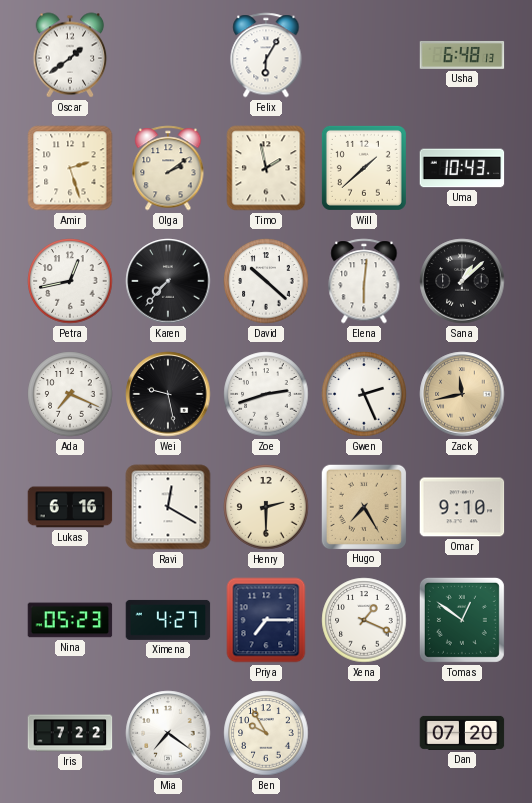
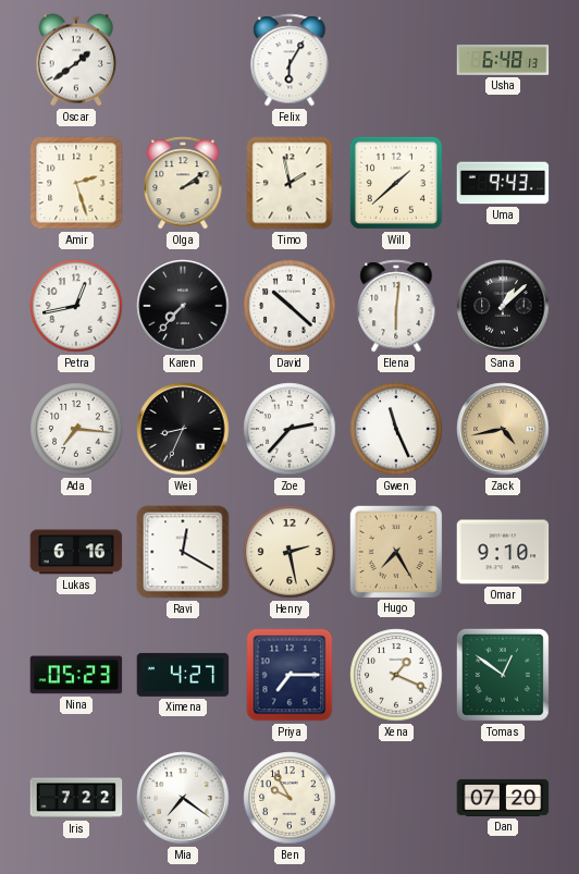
Uma: 10:43 -> 9:43 (503, 183)
Ada: 7:19 -> 7:16 (76, 429)
Wei: 9:28 -> 8:34 (183, 429)
Zoe: 2:42 -> 2:37 (289, 429)
Gwen: 2:26 -> 11:26 (396, 429)
Zack: 11:43 -> 4:43 (503, 429)
Henry: 2:30 -> 2:28 (289, 552)
